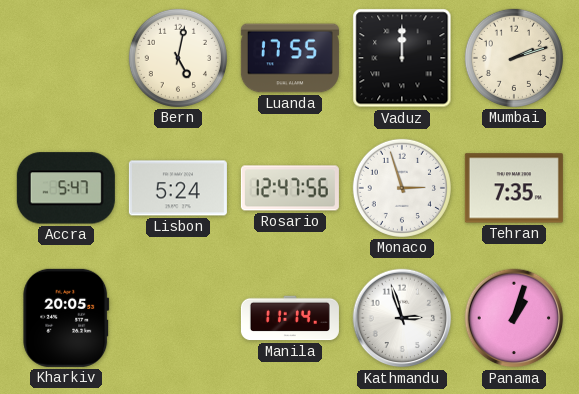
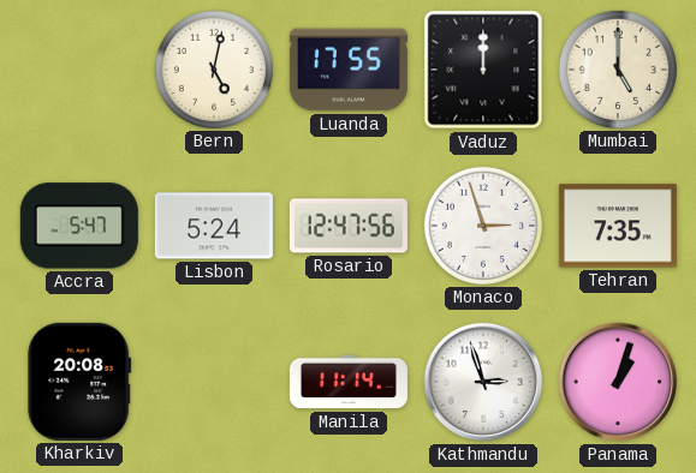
Mumbai: 2:12 -> 5:00 (618, 70)
Kharkiv: 20:05 -> 20:08 (79, 382)
